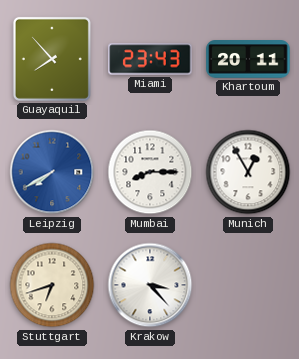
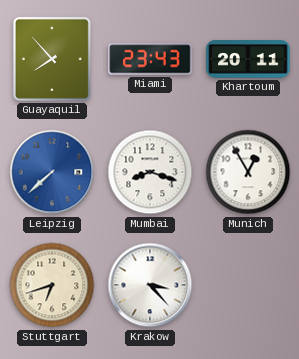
Leipzig: 7:40 -> 7:38 (52, 172)
Mumbai: 8:15 -> 8:18 (150, 172)
